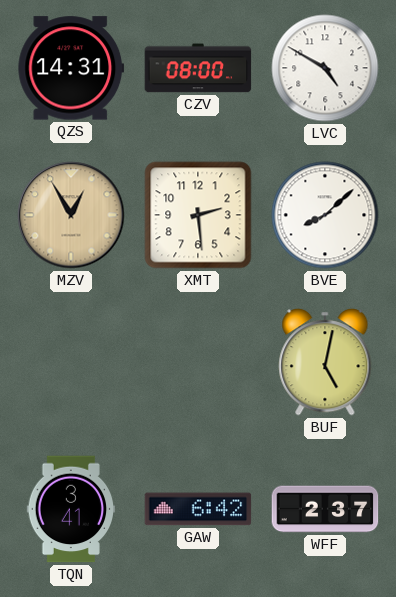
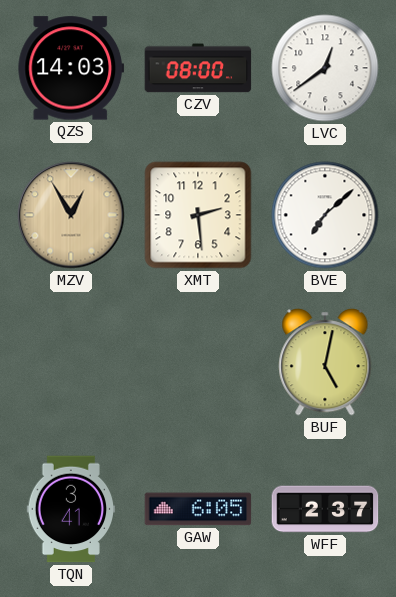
QZS: 14:31 -> 14:03 (71, 68)
LVC: 4:50 -> 12:39 (325, 68)
BVE: 8:08 -> 7:08 (325, 215)
GAW: 6:42 -> 6:05 (198, 509)
